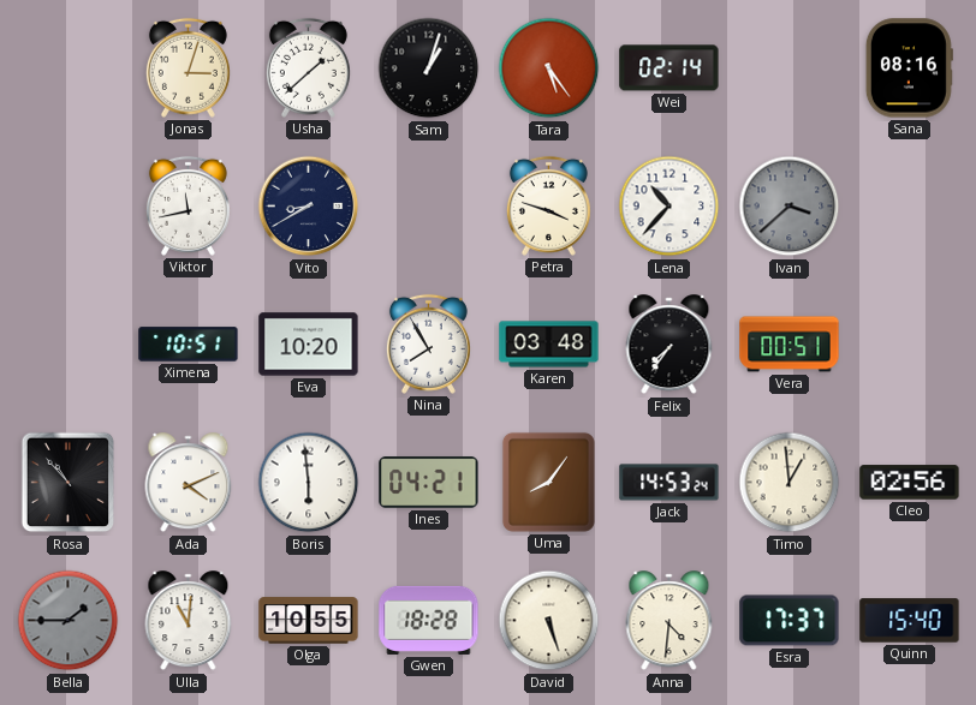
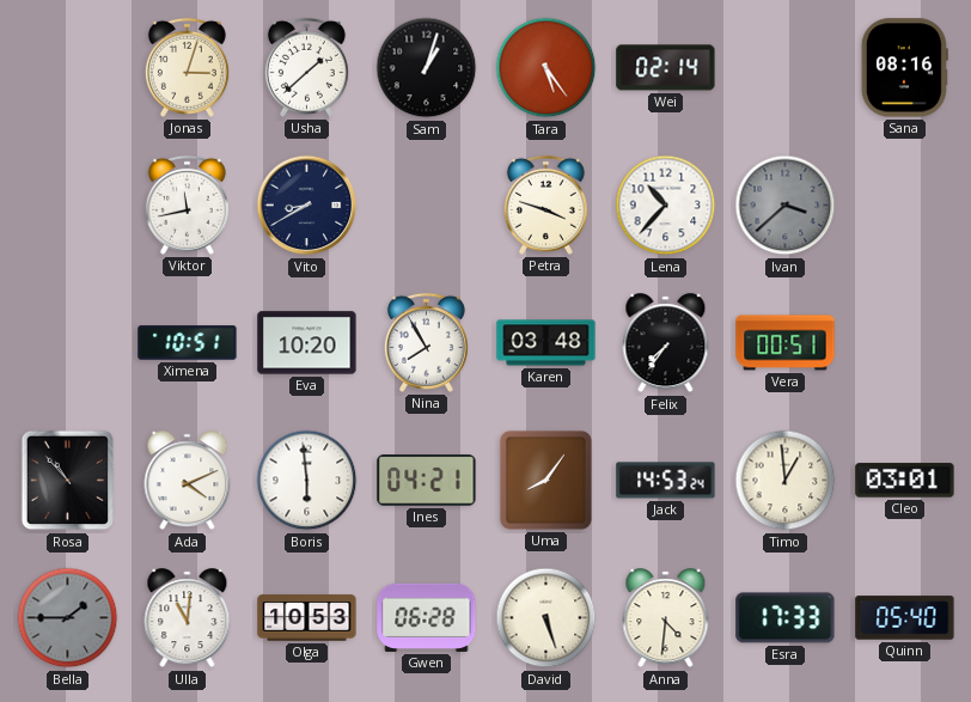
Cleo: 02:56 -> 03:01 (905, 481)
Olga: 10:55 -> 10:53 (307, 618)
Gwen: 18:28 -> 06:28 (427, 617)
Esra: 17:37 -> 17:33 (786, 618)
Quinn: 15:40 -> 05:40 (905, 618)
